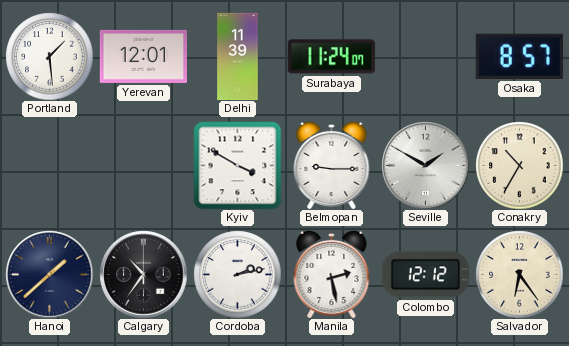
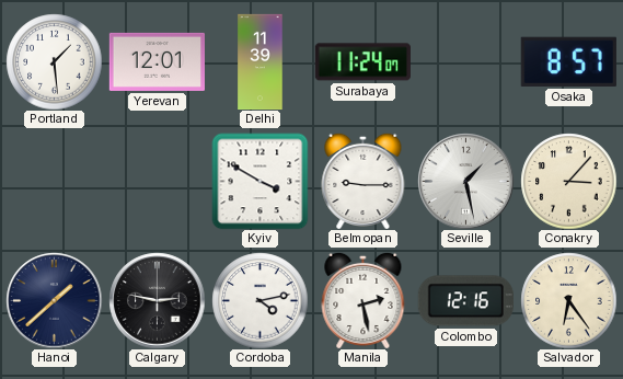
Seville: 1:50 -> 1:28 (465, 181)
Conakry: 10:35 -> 3:07 (568, 181)
Calgary: 10:36 -> 2:47 (157, 300)
Cordoba: 2:13 -> 4:13 (259, 300)
Colombo: 12:12 -> 12:16 (465, 301)
